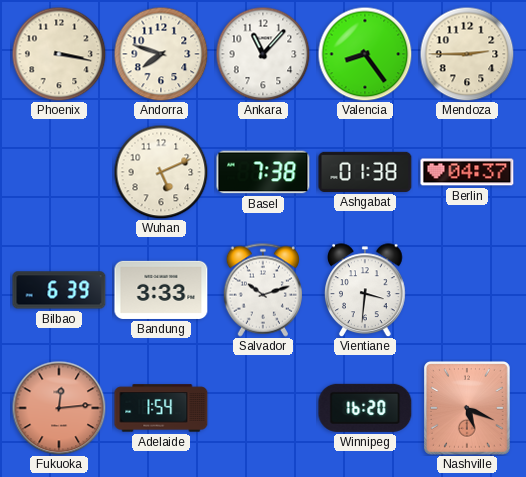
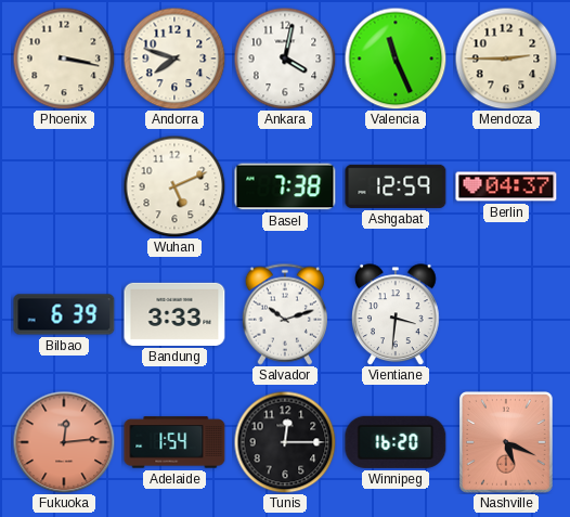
Ankara: 11:07 -> 4:02 (285, 59)
Valencia: 8:24 -> 11:26 (396, 59)
Ashgabat: 01:38 -> 12:59 (396, 186)
Tunis: none -> 12:15 (285, 442)
